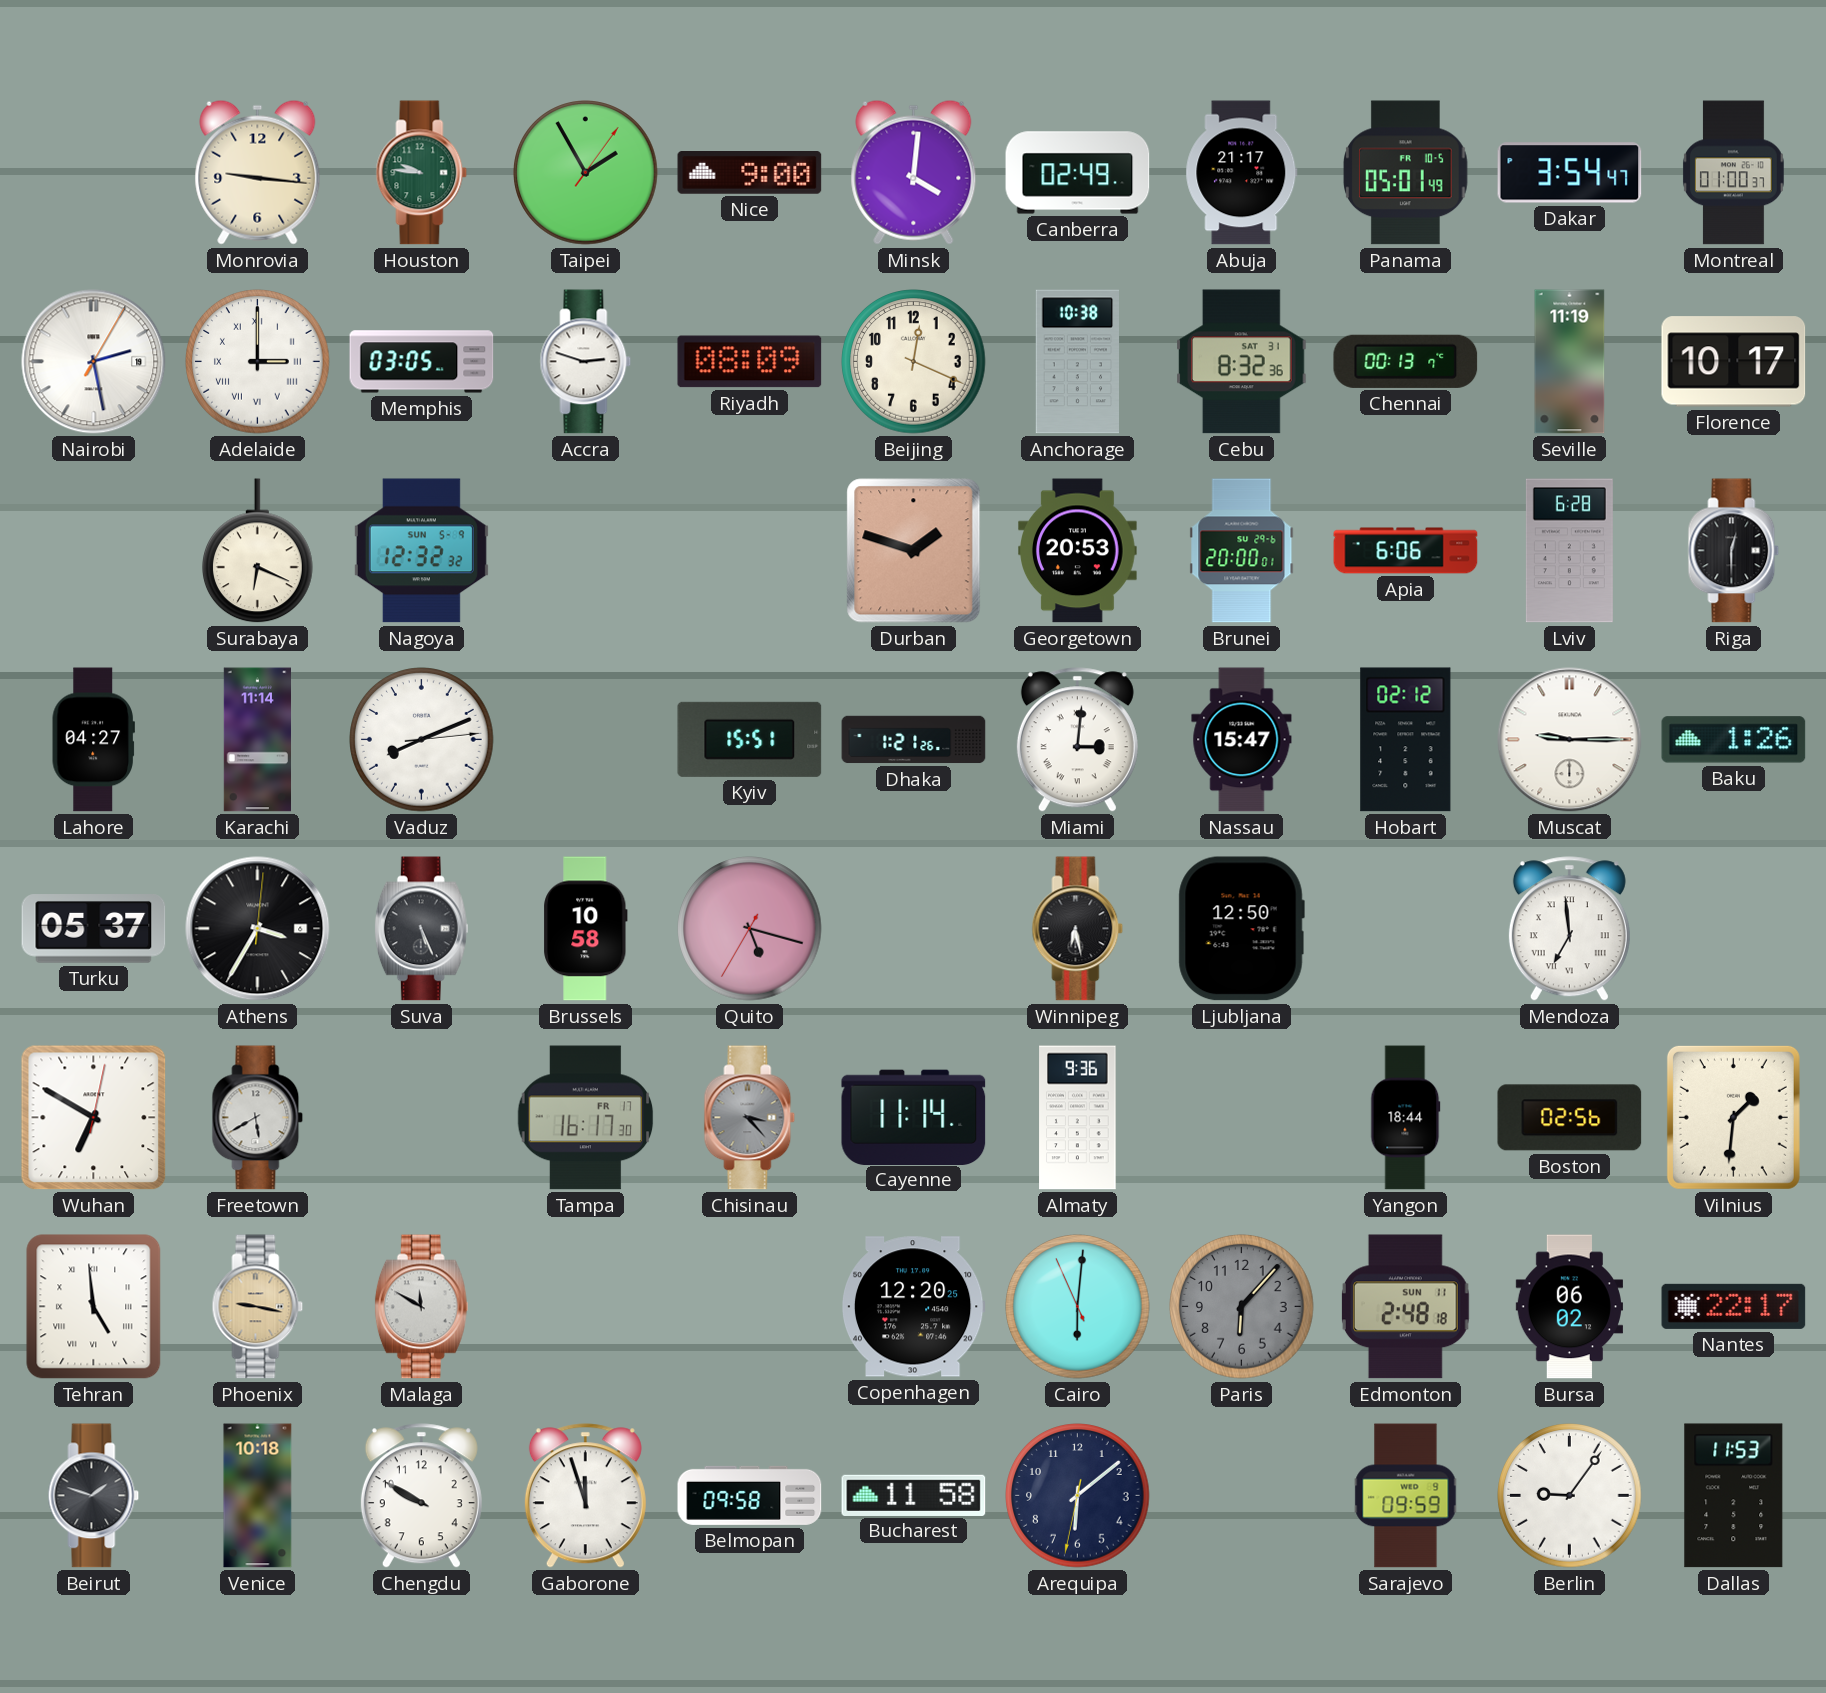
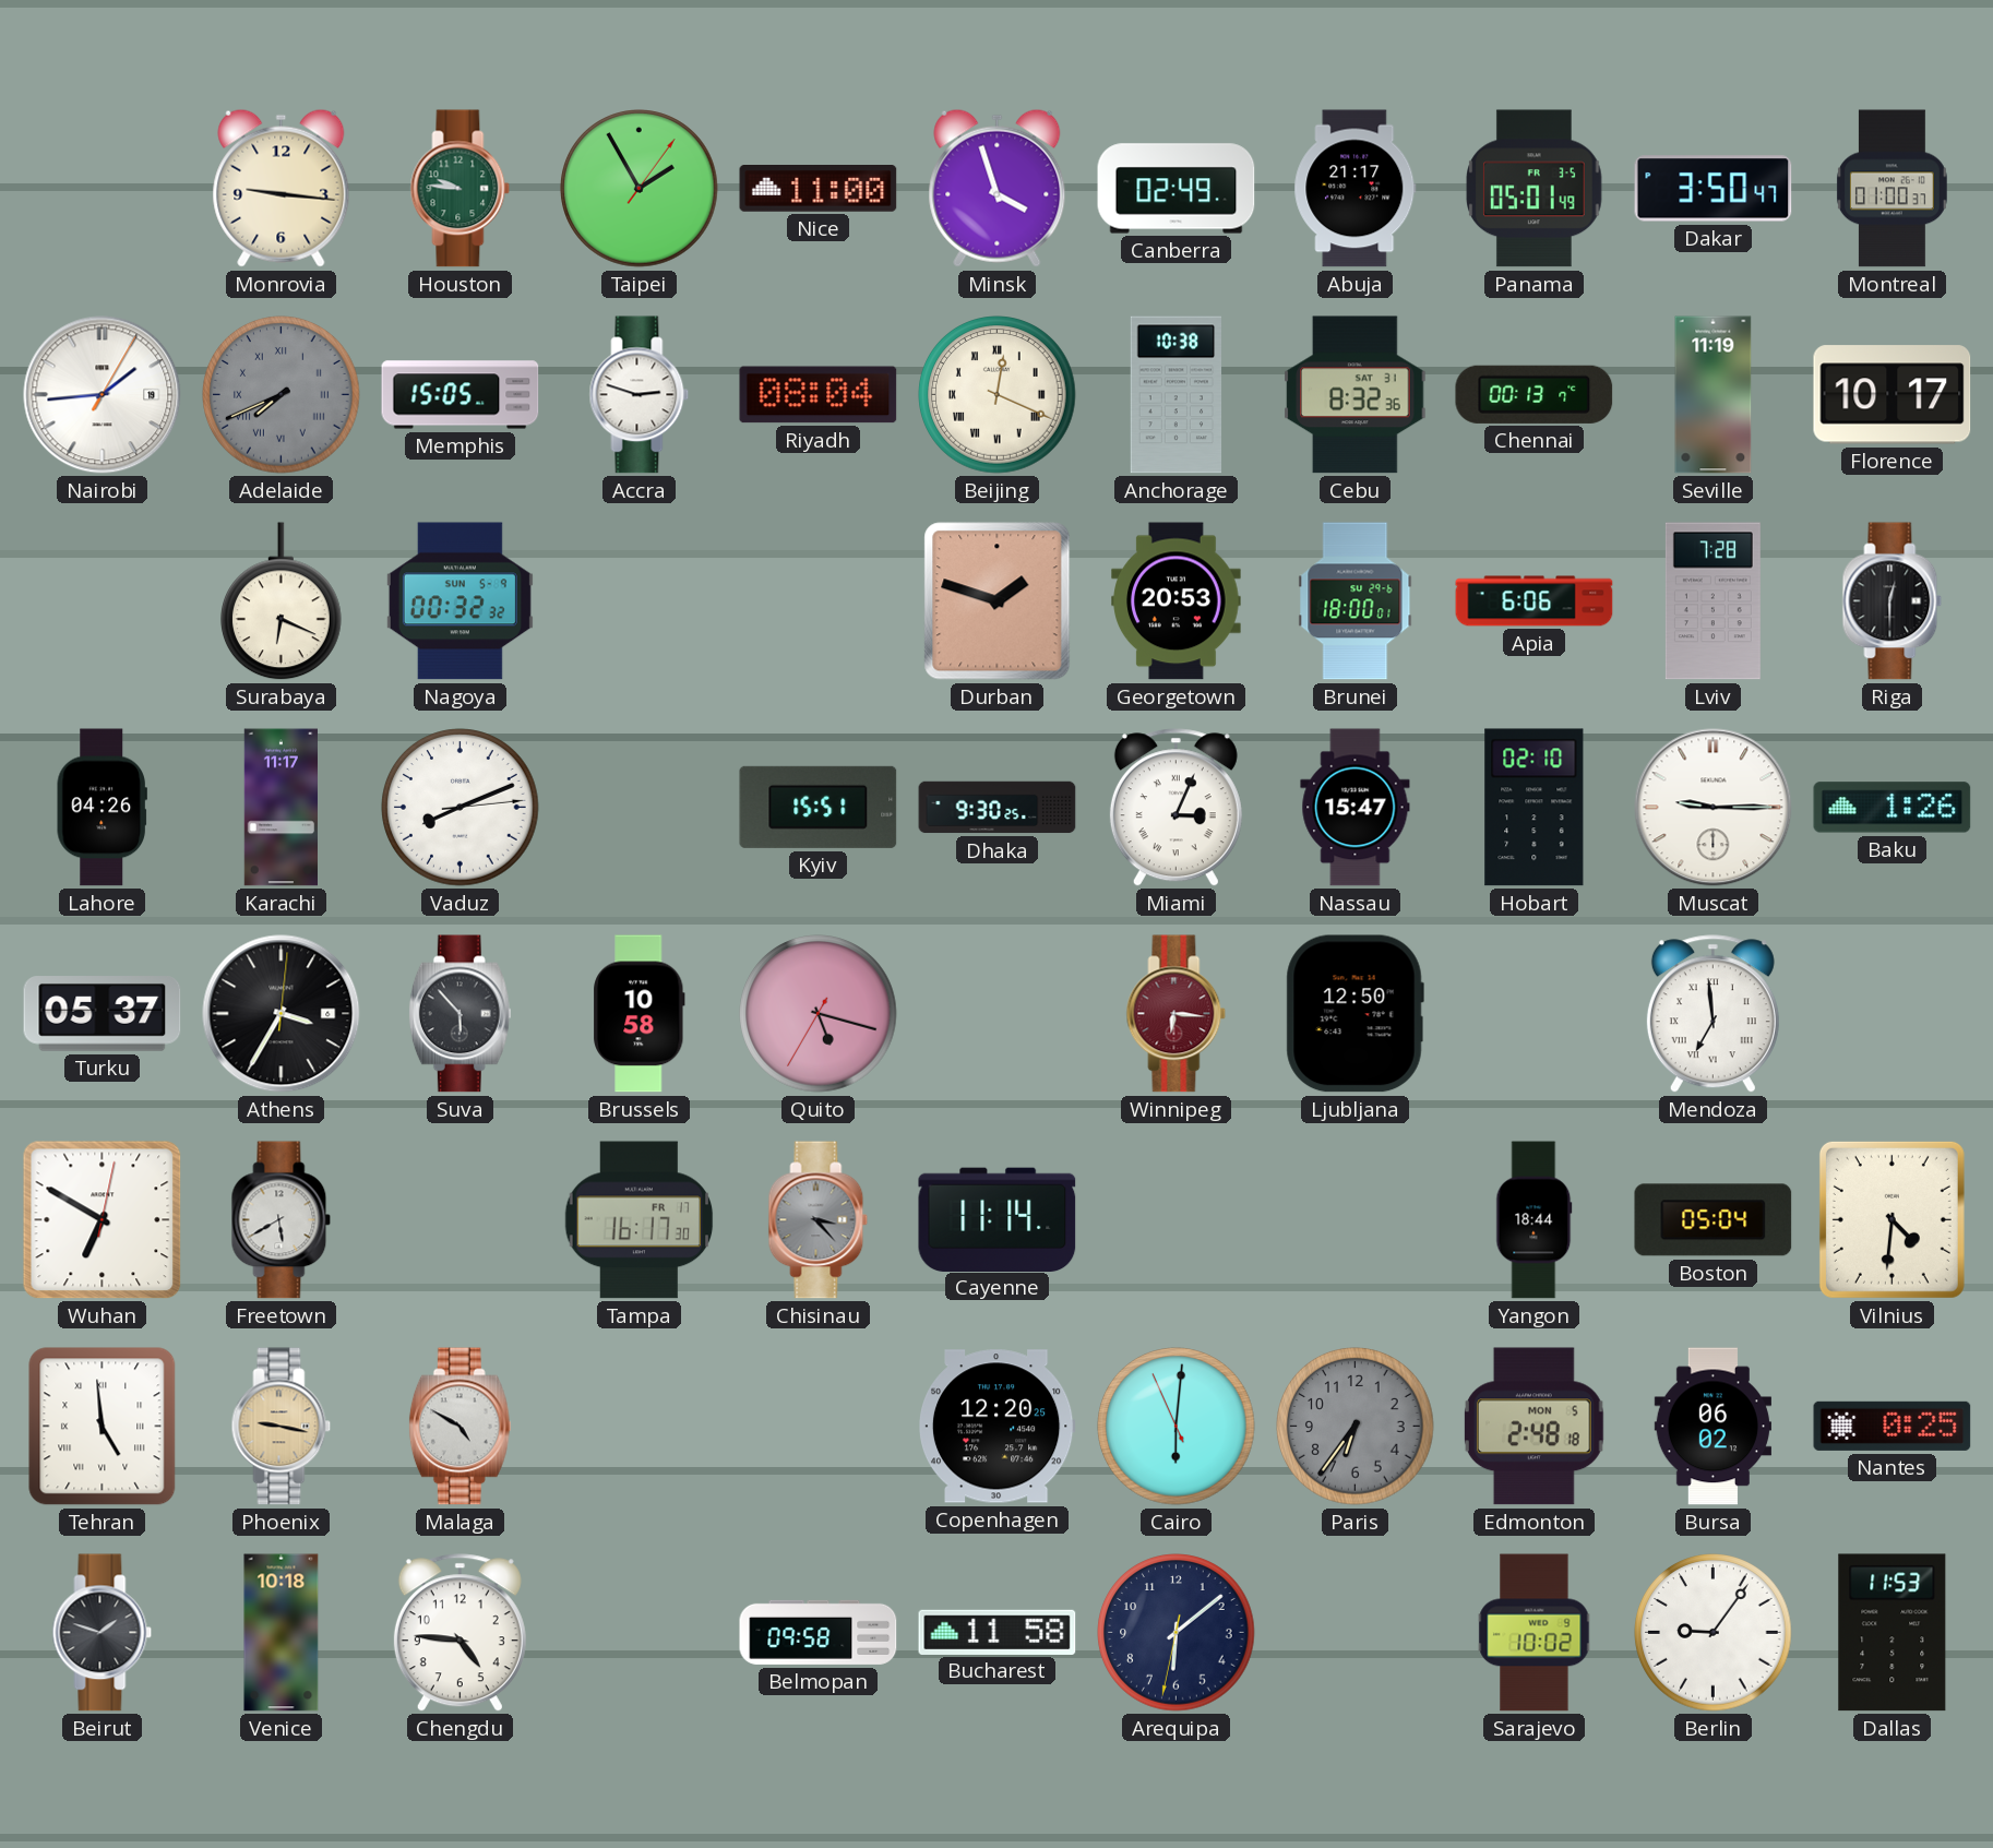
Nice: 9:00 -> 11:00 (819, 189)
Minsk: 4:01 -> 3:57 (998, 188)
Panama date: FR 10-5 -> FR 3-5 (1535, 189)
Dakar: 3:54 -> 3:50 (1714, 189)
Nairobi: 2:28 -> 1:44 (103, 395)
Adelaide: 3:00 -> 7:41 (282, 395)
Adelaide dial: white -> grey (282, 395)
Memphis: 03:05 -> 15:05 (461, 395)
Riyadh: 08:09 -> 08:04 (819, 395)
Beijing numerals: Arabic -> Roman (998, 395)
Nagoya: 12:32 -> 00:32 (460, 601)
Brunei: 20:00 -> 18:00 (1356, 601)
Lviv: 6:28 -> 7:28 (1712, 601)
Lahore: 04:27 -> 04:26 (102, 808)
Karachi: 11:14 -> 11:17 (281, 808)
Dhaka: 1:21 -> 9:30 (998, 808)
Miami: 3:01 -> 3:04 (1175, 808)
Hobart: 02:12 -> 02:10 (1535, 808)
Suva: 5:26 -> 5:53 (460, 1014)
Winnipeg: 6:28 -> 6:16 (1177, 1014)
Winnipeg dial: black -> burgundy (1177, 1014)
Almaty: 9:36 -> none (1078, 1118)
Boston: 02:56 -> 05:04 (1714, 1220)
Vilnius: 1:31 -> 4:31 (1891, 1219)
Malaga: 11:50 -> 4:50 (460, 1427)
Paris: 6:07 -> 6:36 (1356, 1427)
Edmonton date: SUN 11 -> MON 5 (1533, 1427)
Nantes: 22:17 -> 0:25 (1893, 1426)
Chengdu: 9:50 -> 4:46 (460, 1633)
Gaborone: 11:57 -> none (585, 1496)
Sarajevo: 09:59 -> 10:02 (1535, 1633)
